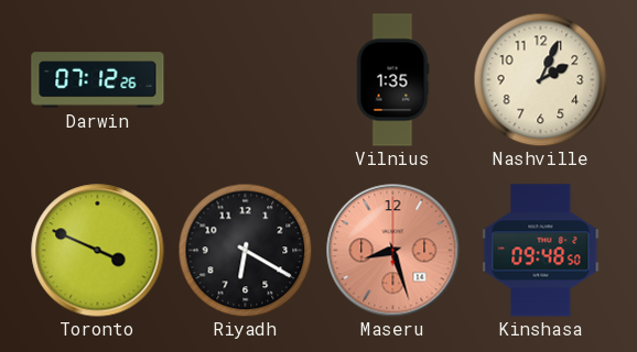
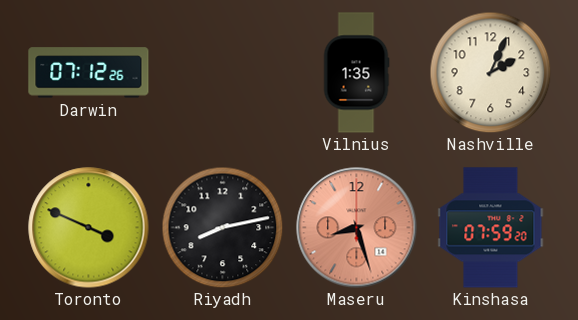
Riyadh: 6:20 -> 8:13 (222, 227)
Kinshasa: 09:48 -> 07:59 (491, 228)
